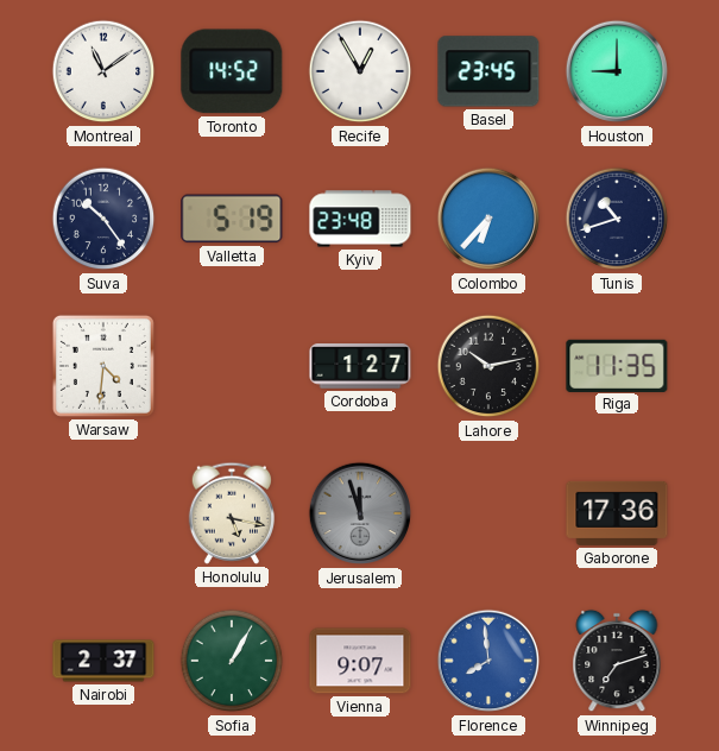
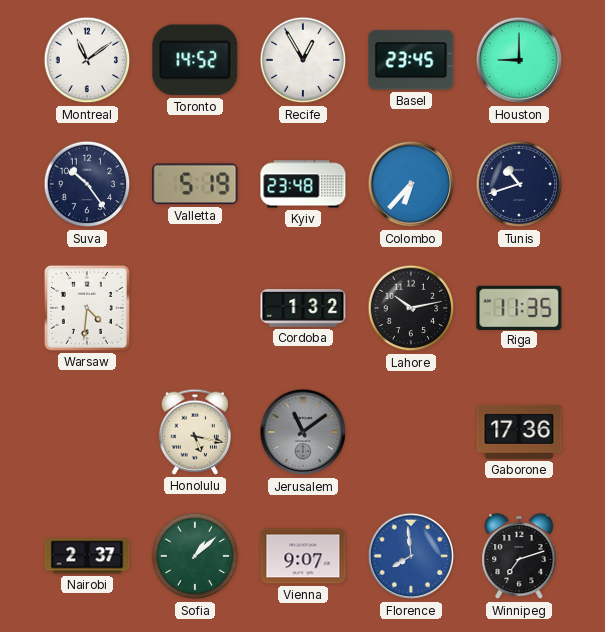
Cordoba: 1:27 -> 1:32 (303, 308)
Jerusalem: 11:57 -> 11:09 (303, 432)
Sofia: 1:05 -> 1:08 (195, 556)
